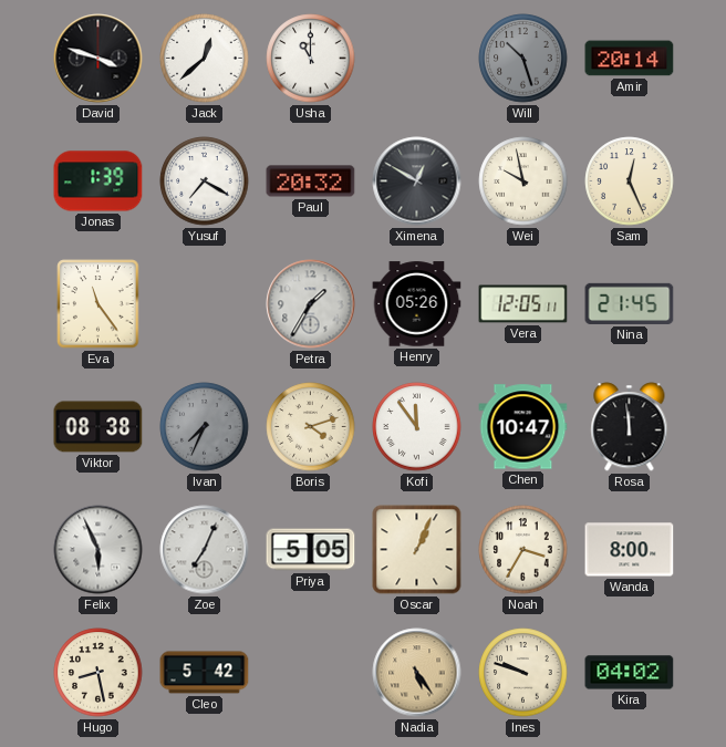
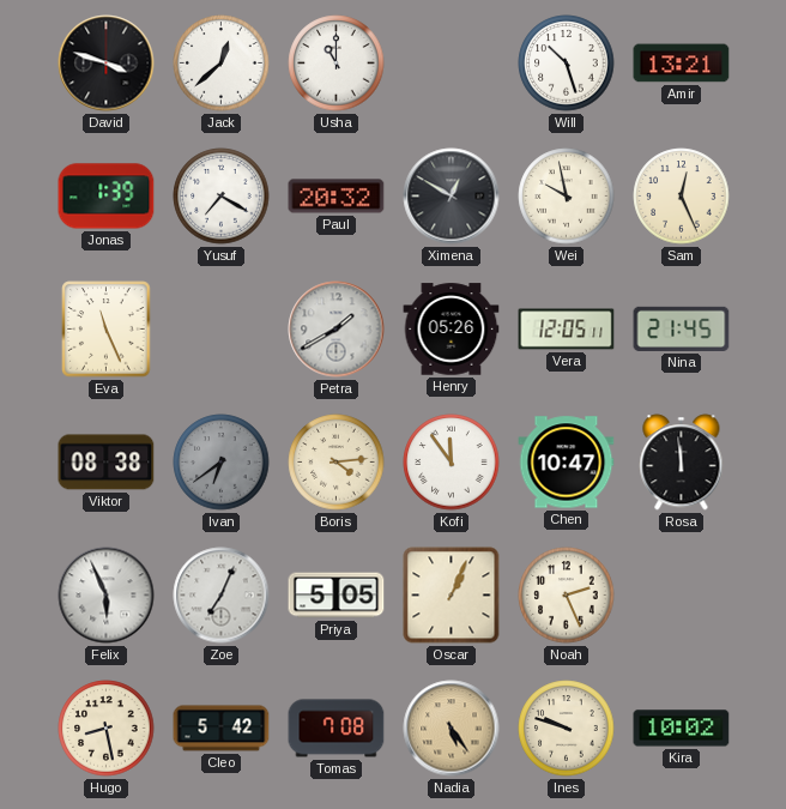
Will dial: grey -> white (567, 64)
Amir: 20:14 -> 13:21 (682, 64)
Eva: 11:24 -> 11:26 (107, 330)
Petra: 1:35 -> 1:40 (337, 330)
Ivan: 7:34 -> 6:39 (222, 463)
Boris: 4:12 -> 4:14 (337, 463)
Noah: 3:35 -> 2:26 (567, 596)
Wanda: 8:00 -> none (630, 550)
Tomas: none -> 7:08 (337, 729)
Kira: 04:02 -> 10:02 (682, 729)
